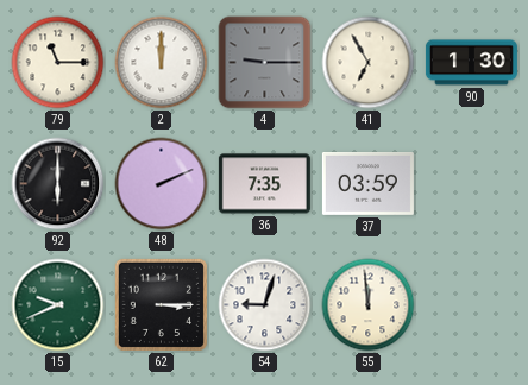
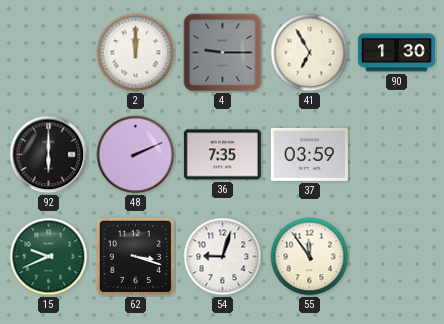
79: 11:15 -> none (58, 63)
62: 3:15 -> 3:18 (135, 256)
55: 11:59 -> 11:54 (310, 257)
